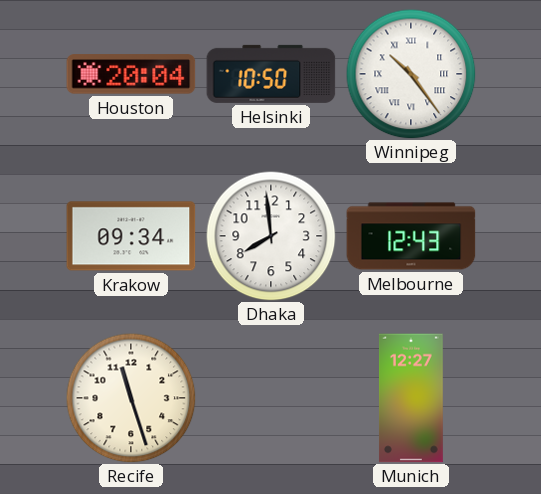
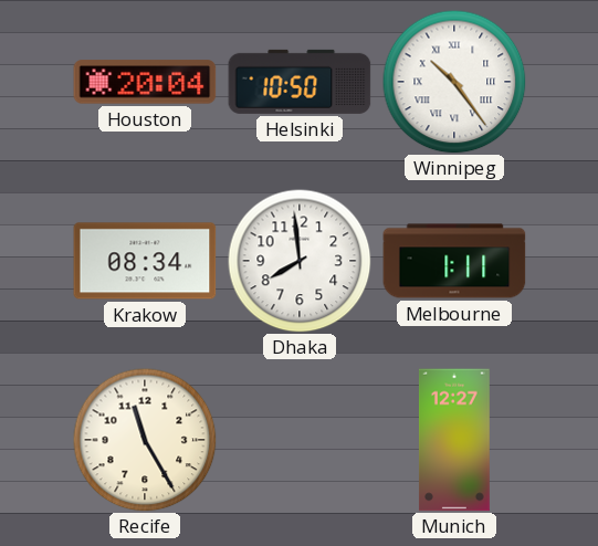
Krakow: 09:34 -> 08:34 (145, 261)
Melbourne: 12:43 -> 1:11 (454, 261)
Recife: 11:27 -> 11:25 (145, 440)
